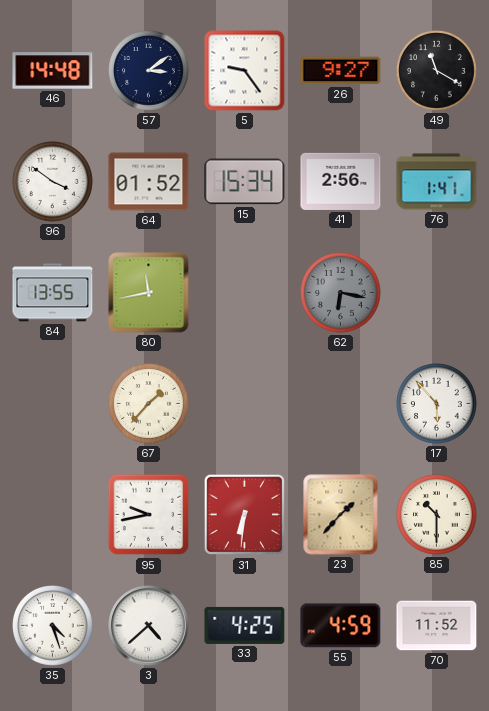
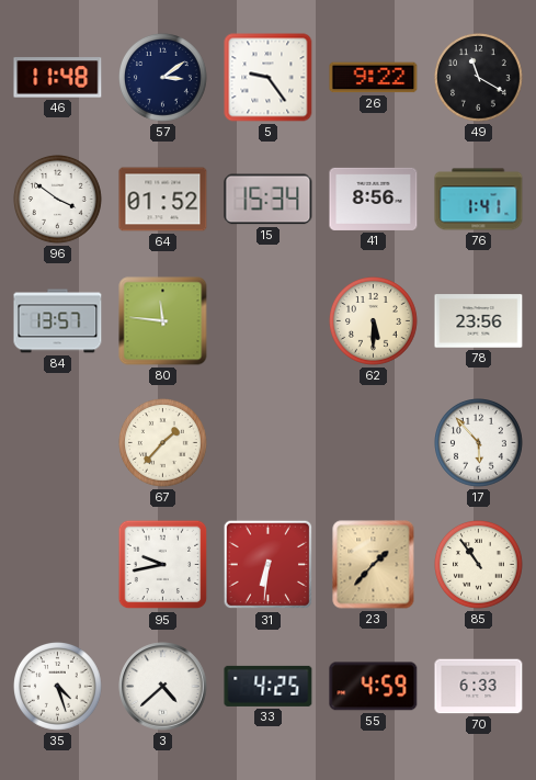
46: 14:48 -> 11:48 (58, 78)
26: 9:27 -> 9:22 (374, 78)
41: 2:56 -> 8:56 (374, 199)
84: 13:55 -> 13:57 (58, 321)
80: 11:43 -> 11:46 (163, 321)
62: 6:17 -> 5:30 (374, 321)
62 dial: grey -> cream (374, 321)
78: none -> 23:56 (479, 321)
85: 10:30 -> 10:54 (479, 565)
70: 11:52 -> 6:33 (479, 687)
